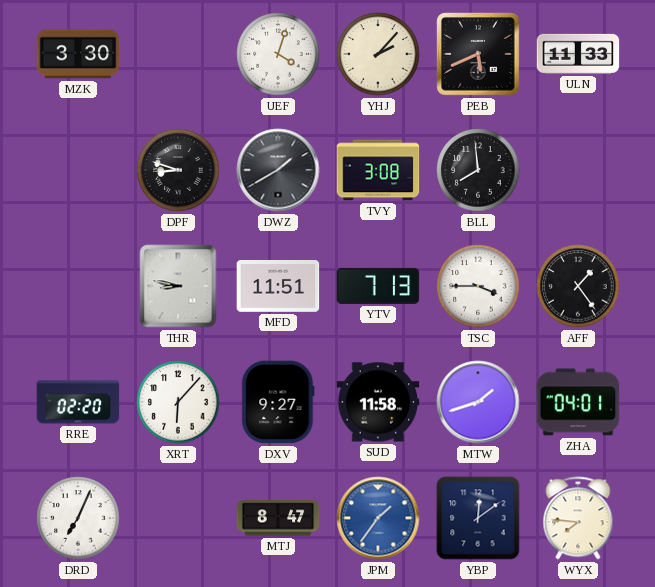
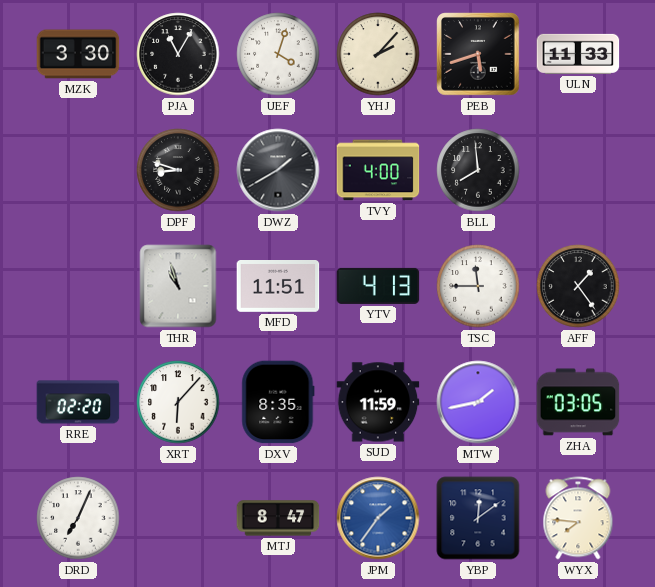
PJA: none -> 11:05 (178, 54)
PEB: 5:41 -> 5:42 (478, 54)
TVY: 3:08 -> 4:00 (378, 170)
THR: 8:47 -> 10:57 (178, 286)
YTV: 7:13 -> 4:13 (378, 286)
TSC: 3:45 -> 11:45 (478, 286)
DXV: 9:27 -> 8:35 (278, 402)
SUD: 11:58 -> 11:59 (378, 402)
MTW: 1:42 -> 1:43 (478, 402)
ZHA: 04:01 -> 03:05 (578, 402)
